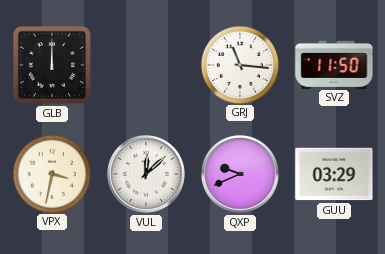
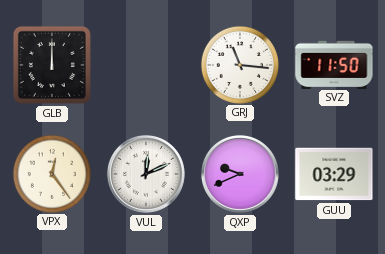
VPX: 3:32 -> 12:24 (51, 173)
VUL: 12:08 -> 12:11 (146, 174)
